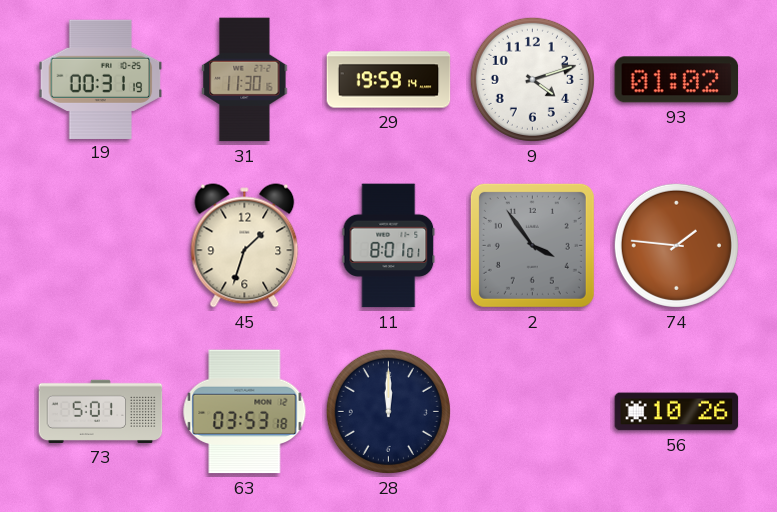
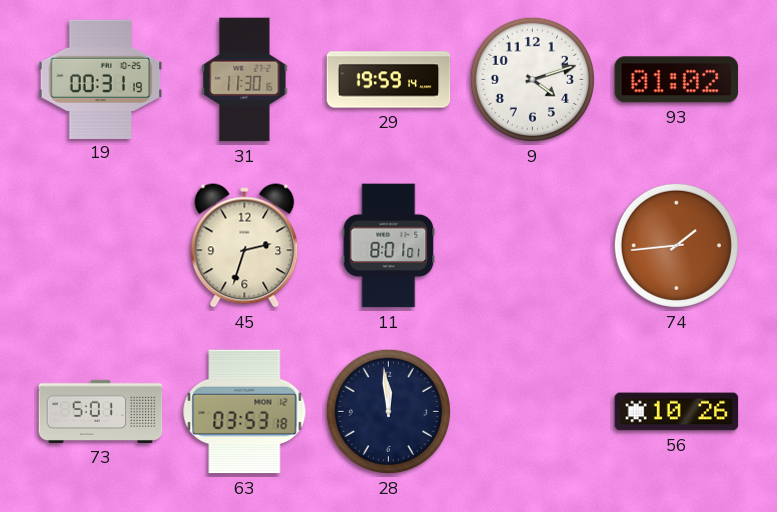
45: 1:33 -> 2:33 (245, 246)
2: 3:54 -> none (532, 245)
74: 1:46 -> 1:44 (676, 245)
28: 12:00 -> 11:59 (388, 411)
